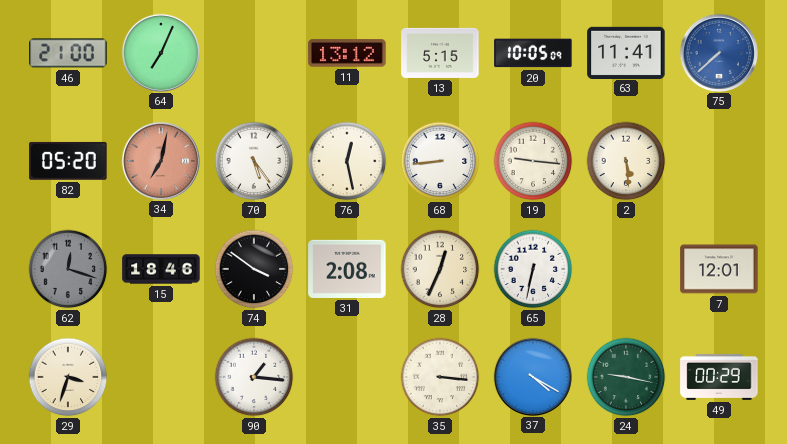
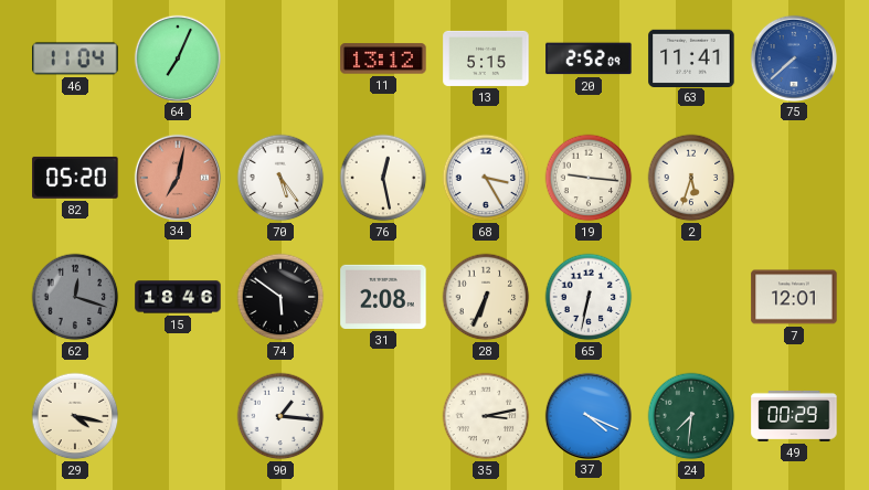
46: 21:00 -> 11:04 (75, 58)
20: 10:05 -> 2:52 (589, 58)
68: 8:44 -> 3:25 (486, 178)
2: 5:29 -> 5:33 (691, 178)
74: 3:51 -> 5:51 (280, 297)
28: 12:34 -> 6:34 (486, 297)
29: 3:33 -> 4:17 (75, 416)
35: 3:16 -> 3:13 (486, 416)
37: 4:20 -> 4:19 (587, 415)
24: 9:17 -> 7:31 (691, 416)
